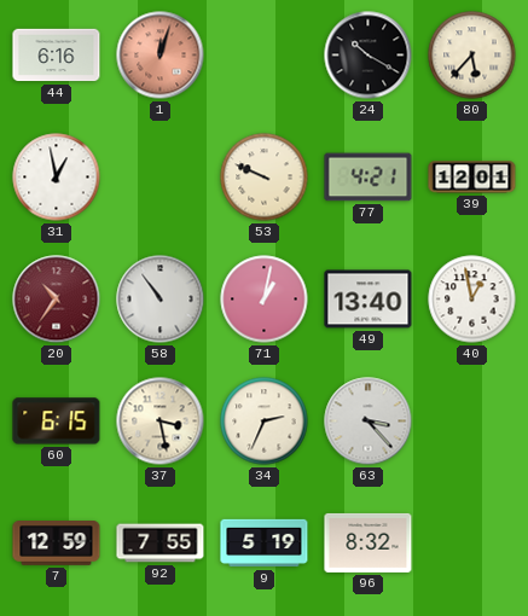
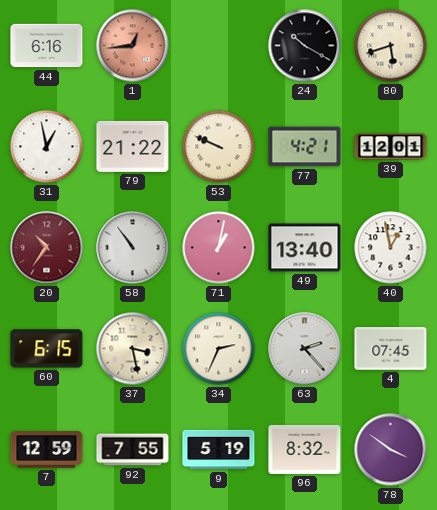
1: 12:03 -> 12:44 (133, 46)
80: 5:37 -> 5:42 (391, 46)
79: none -> 21:22 (133, 146)
63: 3:23 -> 2:23 (305, 349)
4: none -> 07:45 (391, 349)
78: none -> 3:51 (391, 450)
